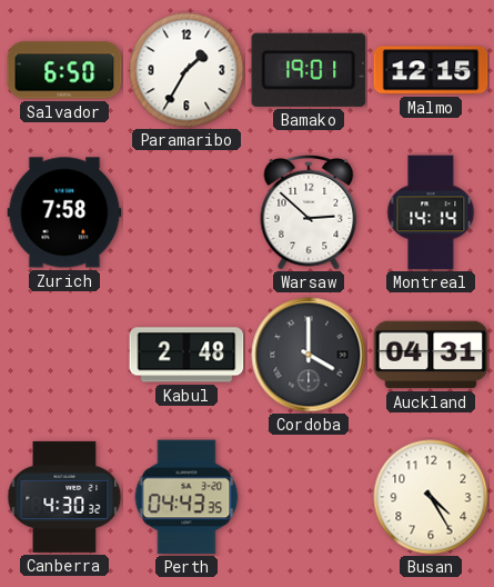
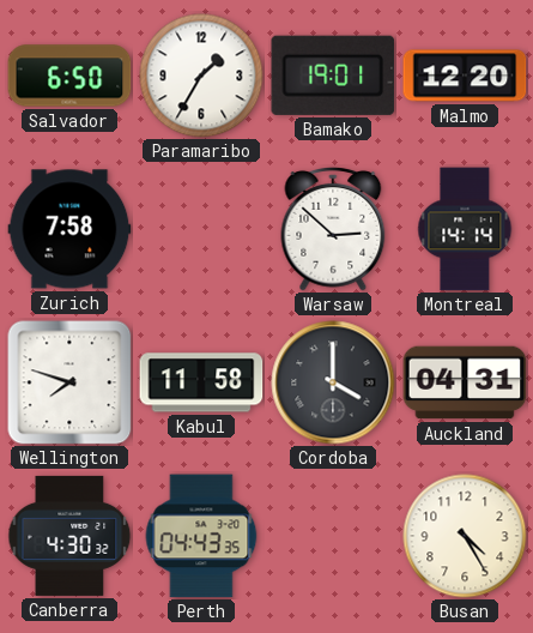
Malmo: 12:15 -> 12:20 (465, 76)
Wellington: none -> 7:48 (69, 382)
Kabul: 2:48 -> 11:58 (201, 382)
